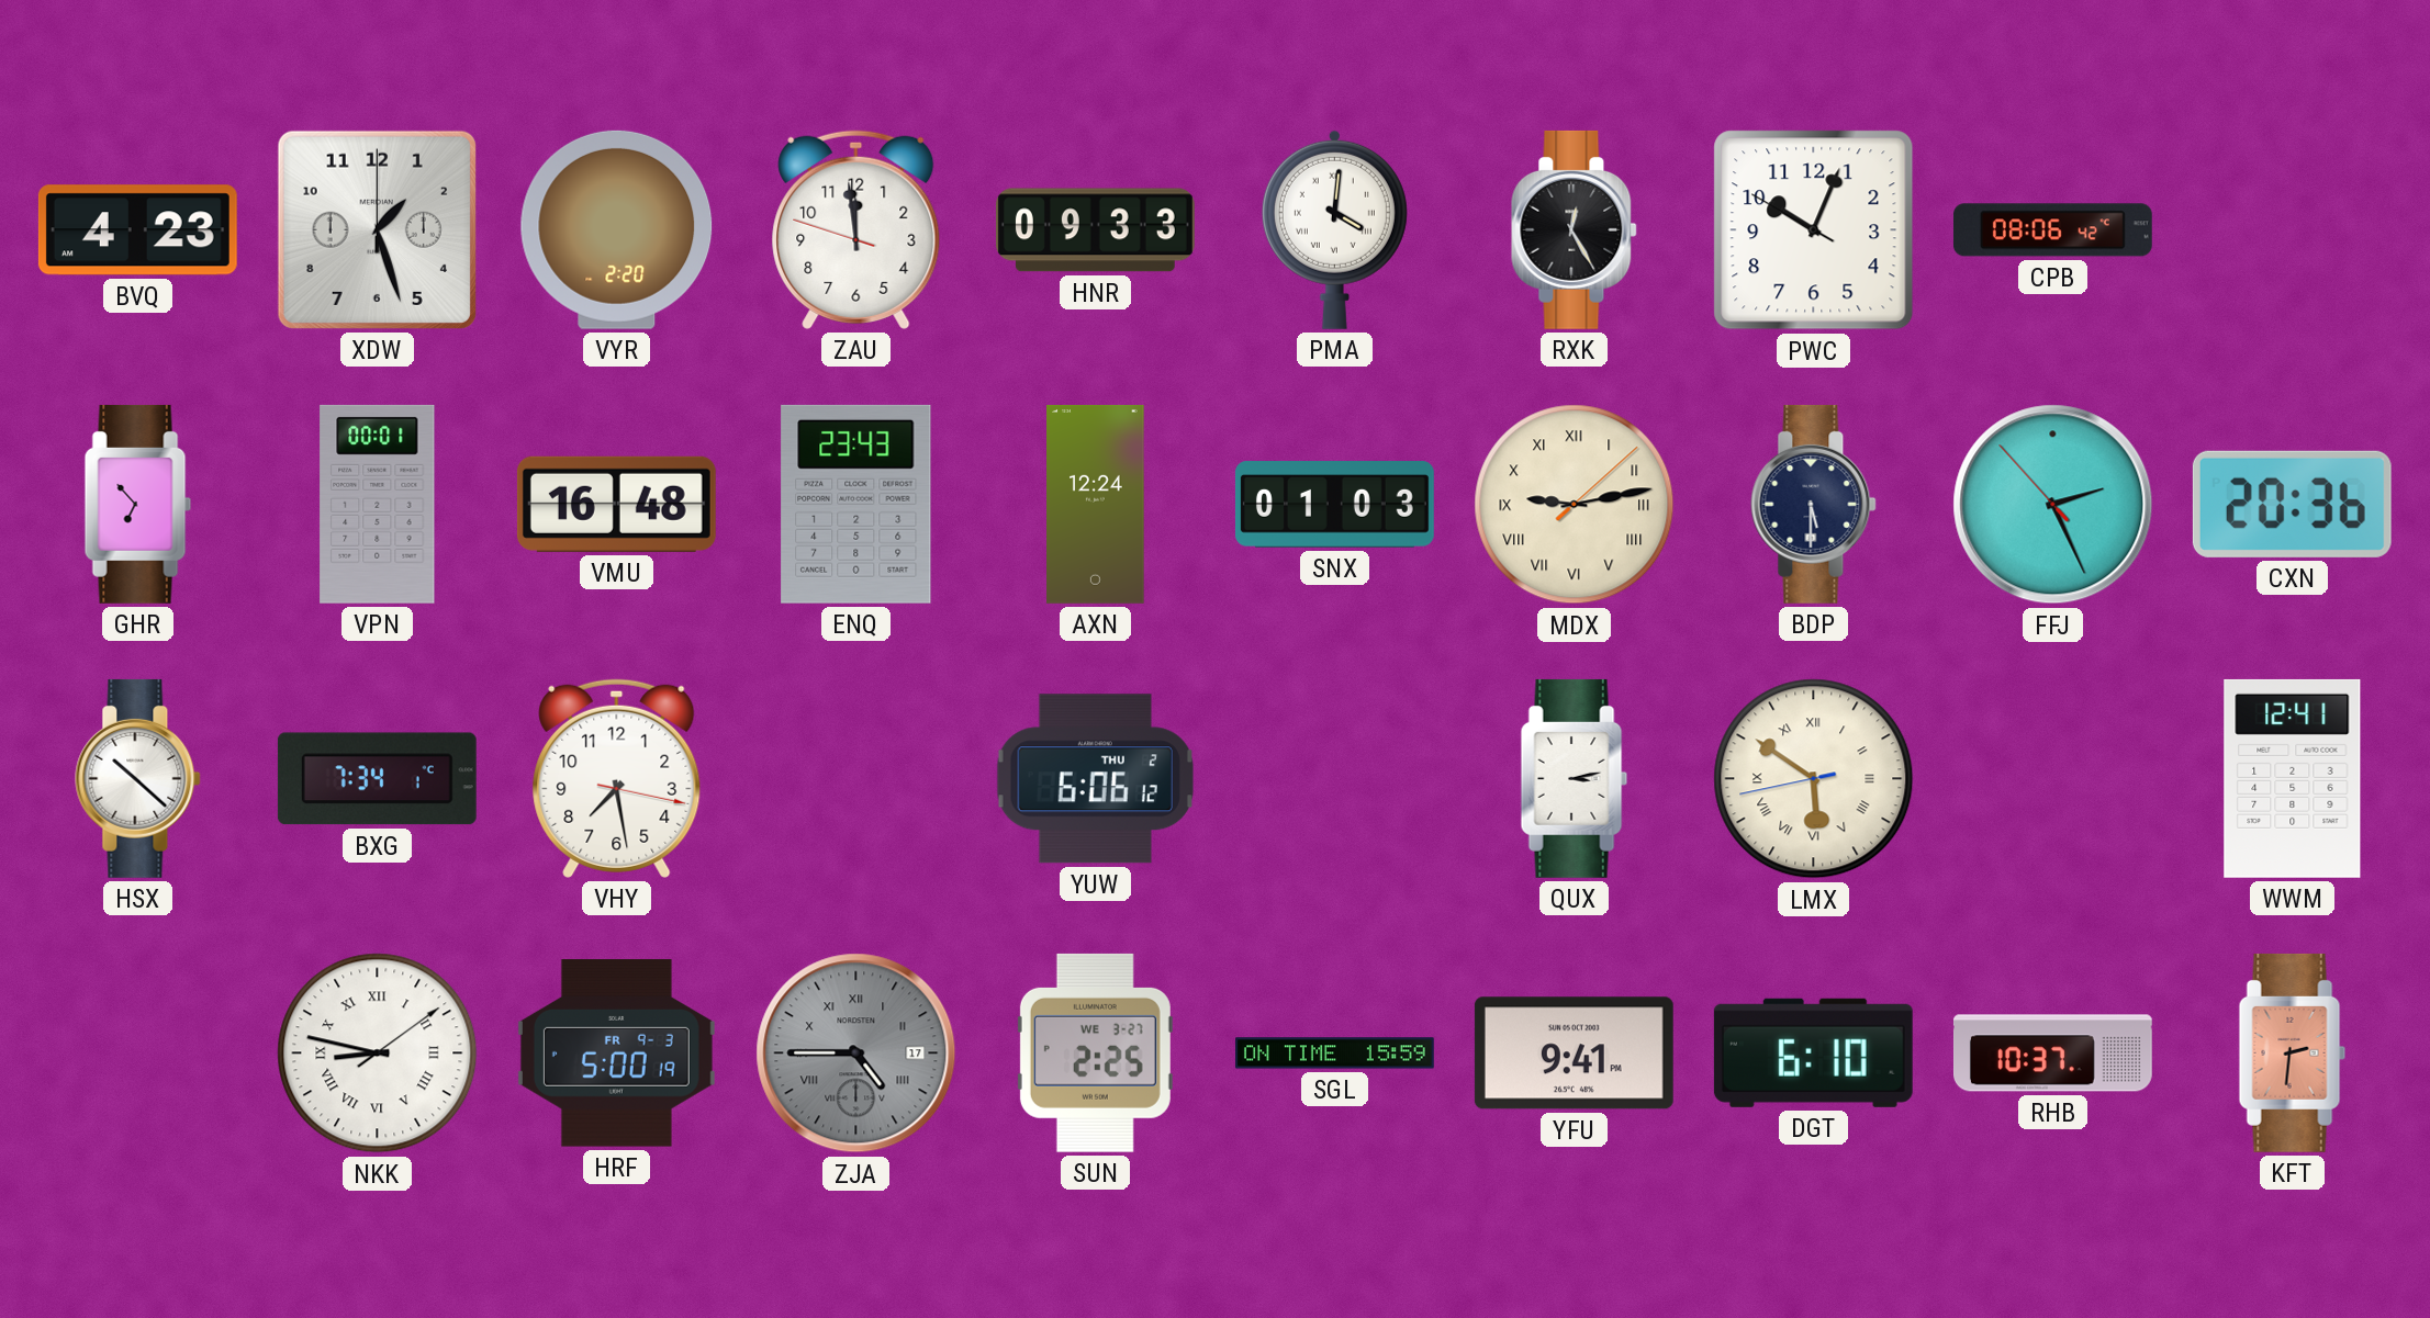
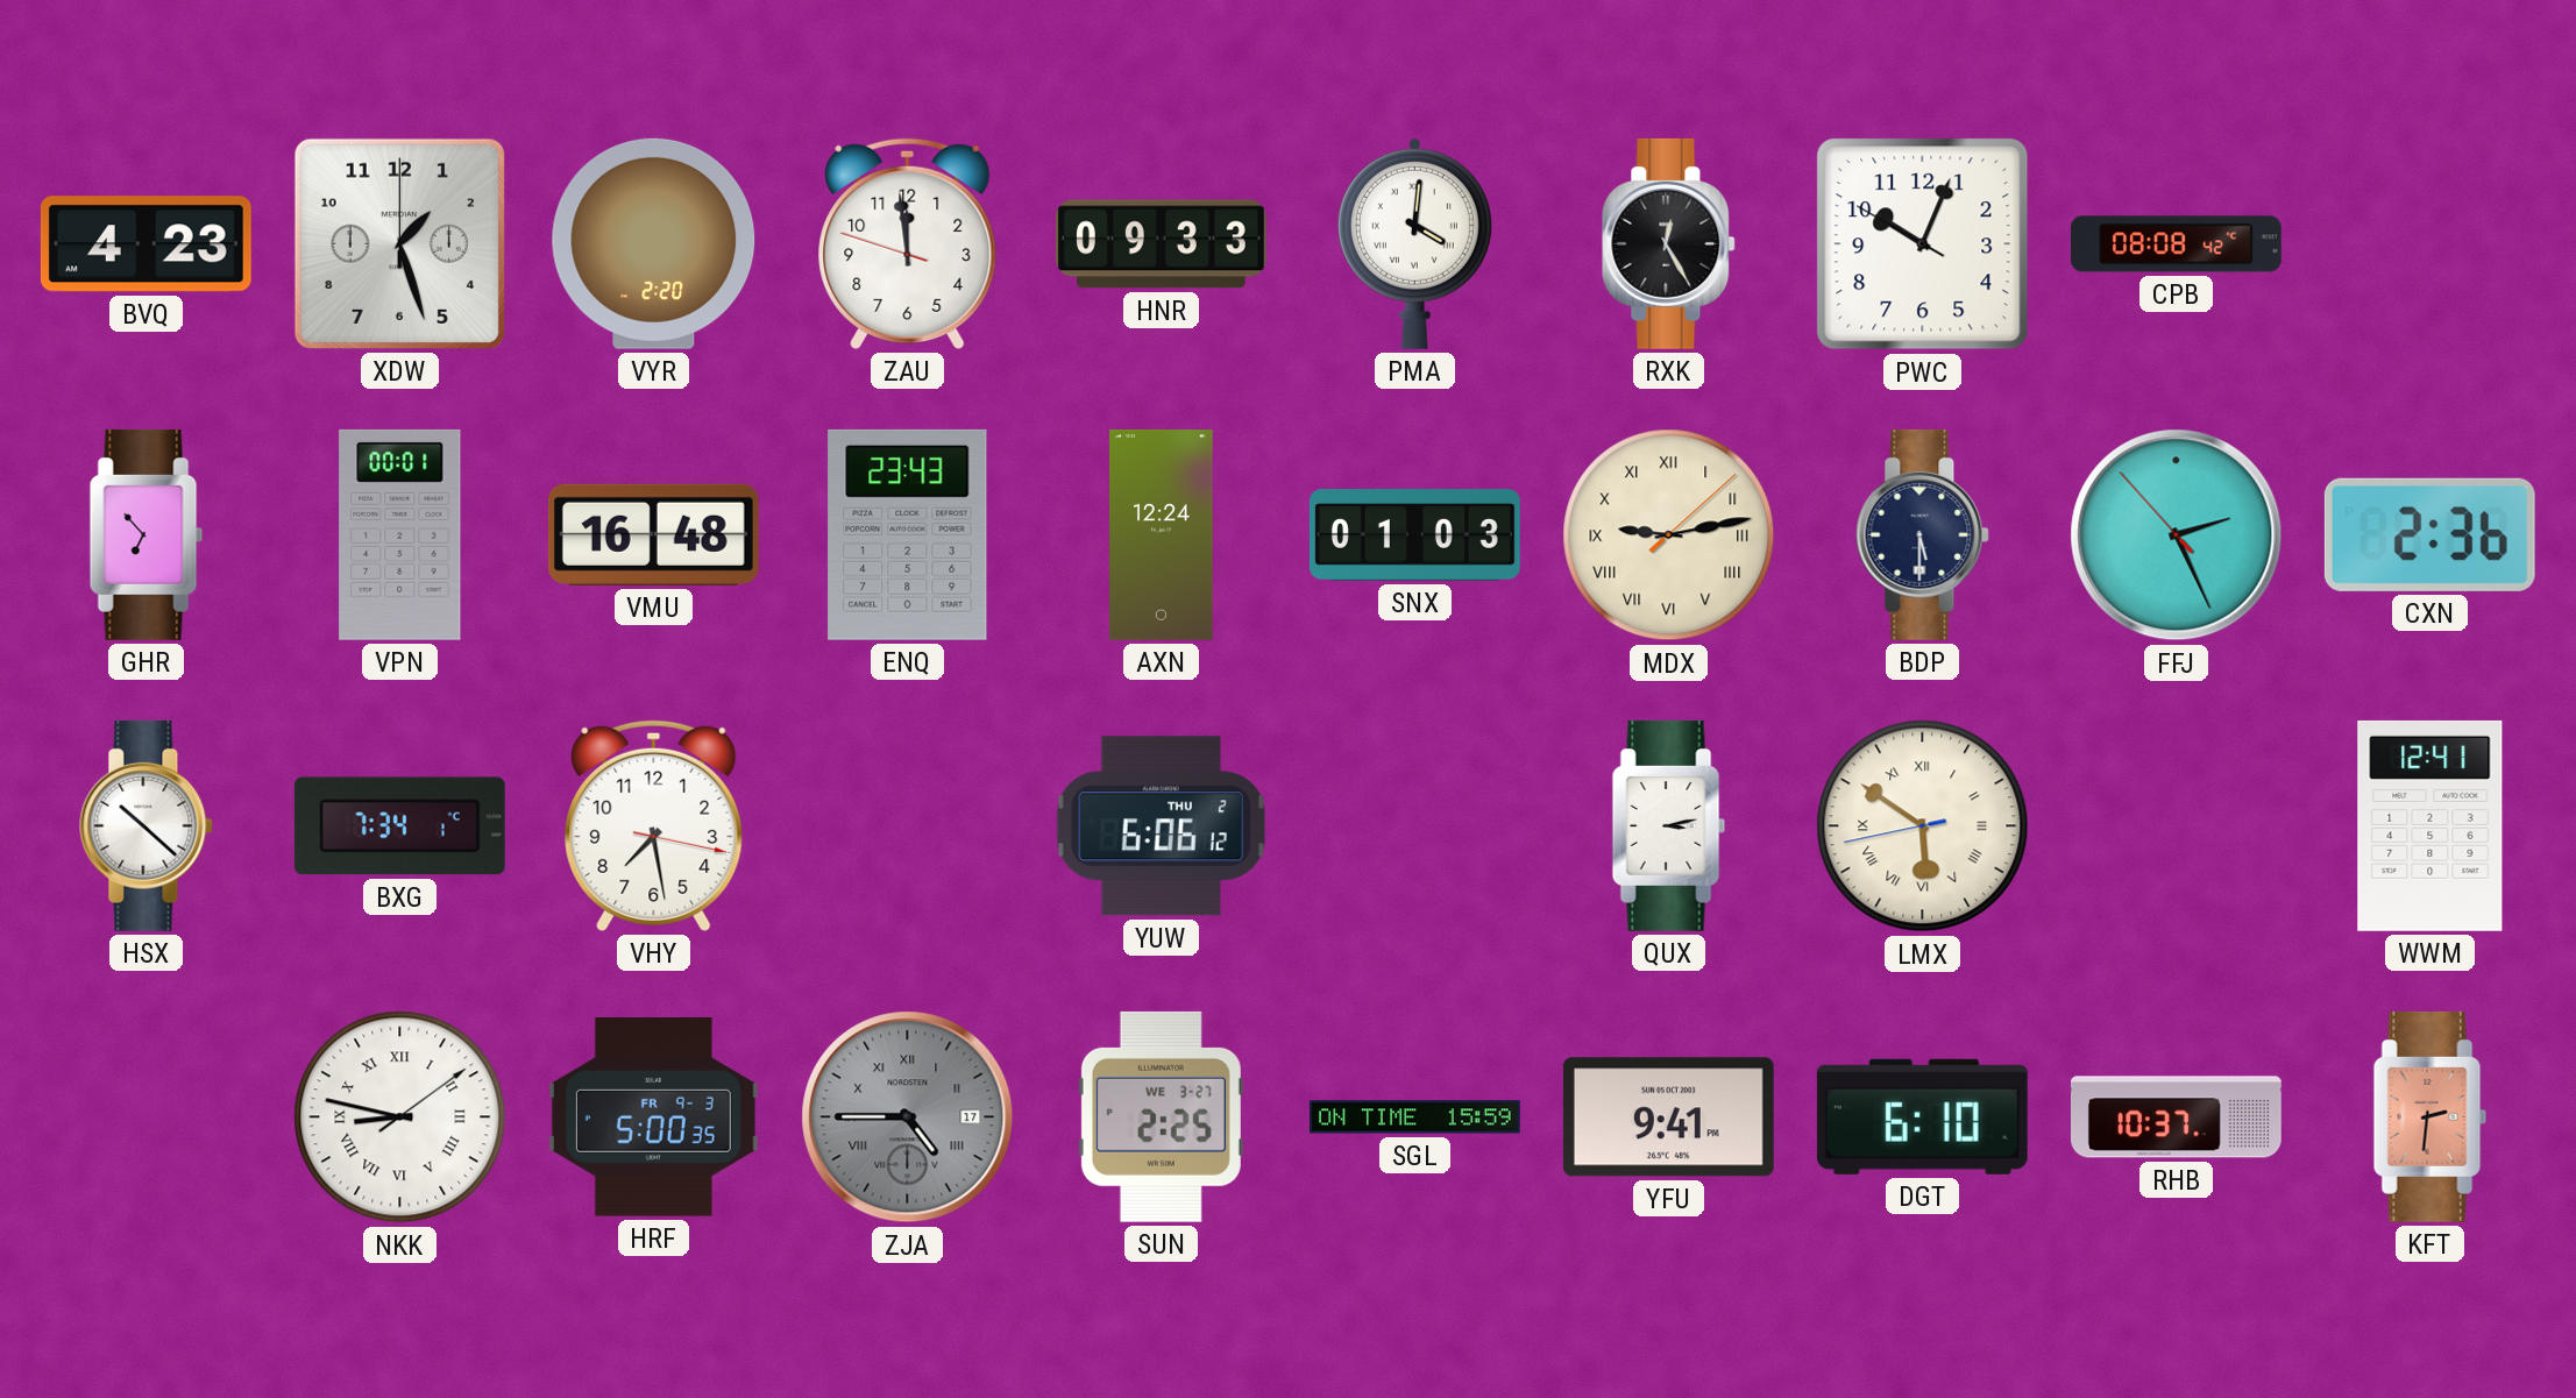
CPB: 08:06 -> 08:08 (2176, 244)
CXN: 20:36 -> 2:36 (2429, 534)
HRF: 5:00:19 -> 5:00:35 (653, 1117)
